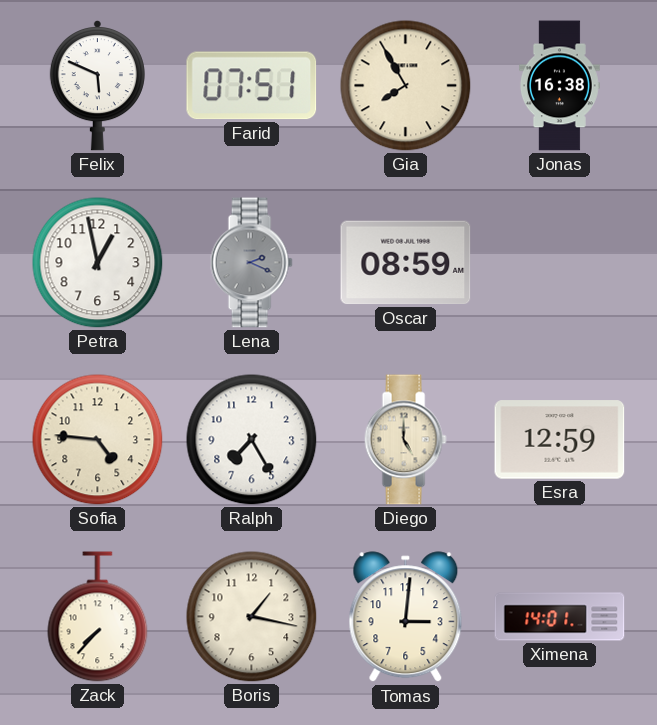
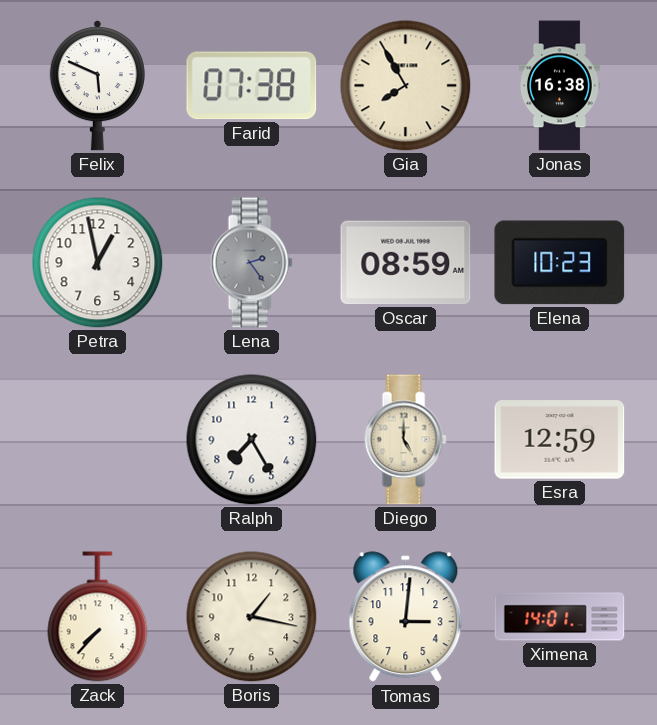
Farid: 07:51 -> 07:38 (252, 86)
Lena: 2:19 -> 2:24 (251, 263)
Elena: none -> 10:23 (560, 263)
Sofia: 4:46 -> none (98, 440)
